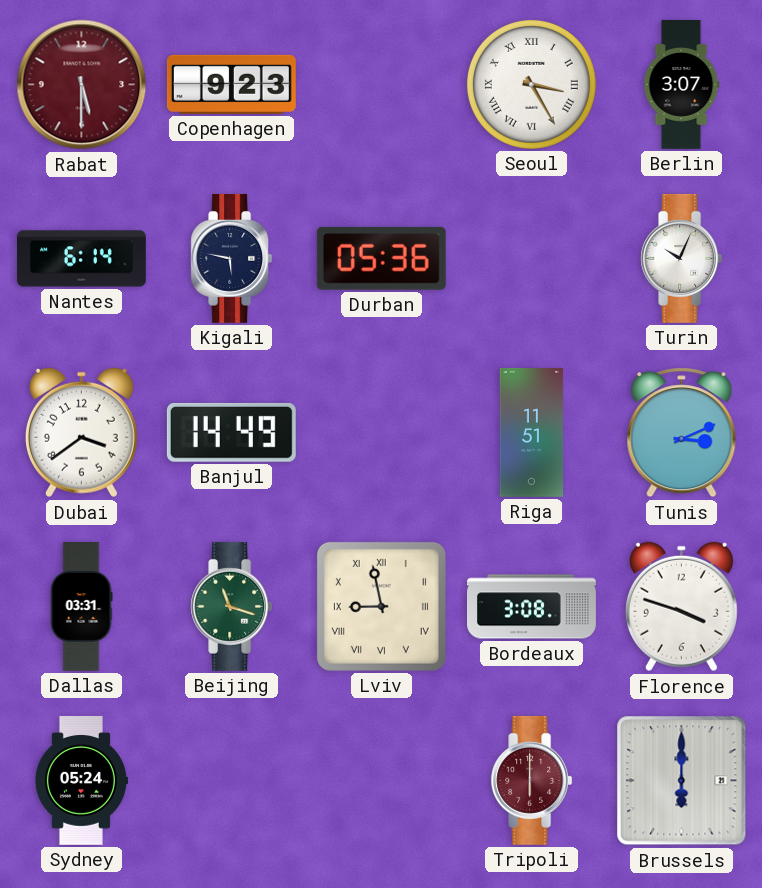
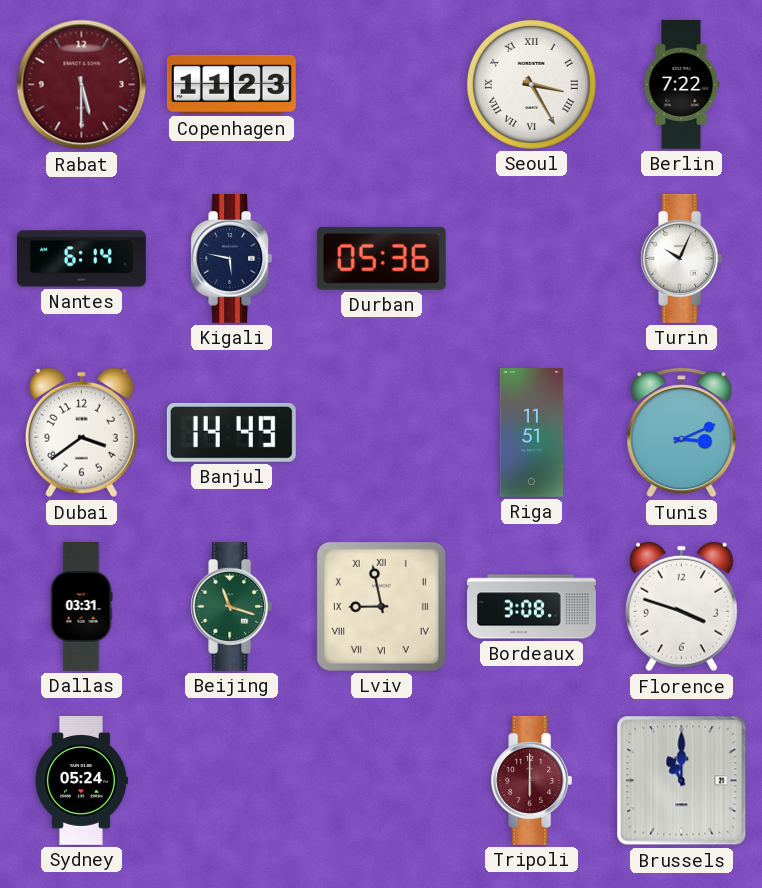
Copenhagen: 9:23 -> 11:23 (231, 84)
Berlin: 3:07 -> 7:22 (681, 85)
Brussels: 6:00 -> 11:00 (682, 781)
